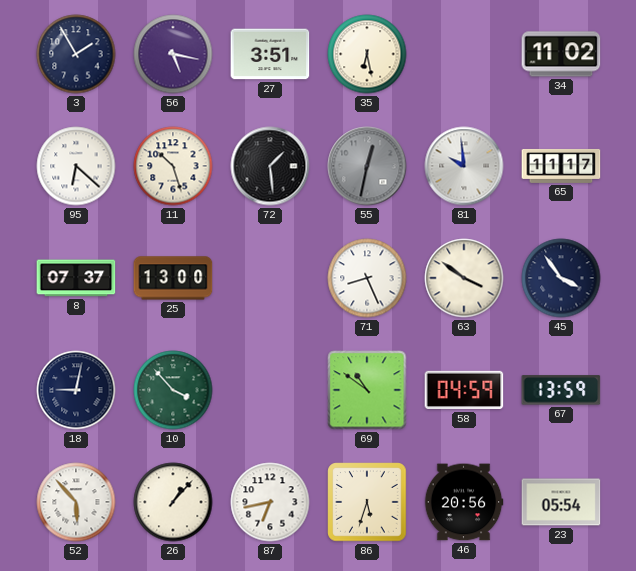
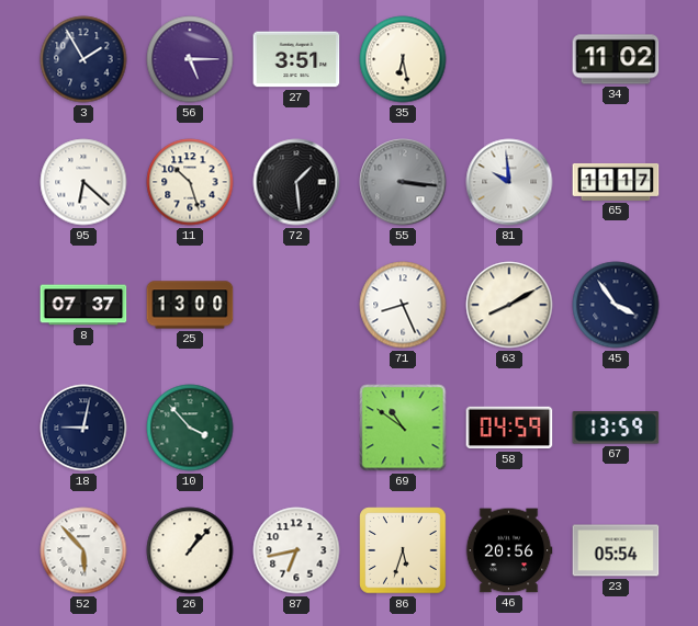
56: 5:17 -> 5:15 (190, 59)
55: 12:32 -> 3:16 (403, 182)
63: 3:51 -> 8:10 (509, 305)
